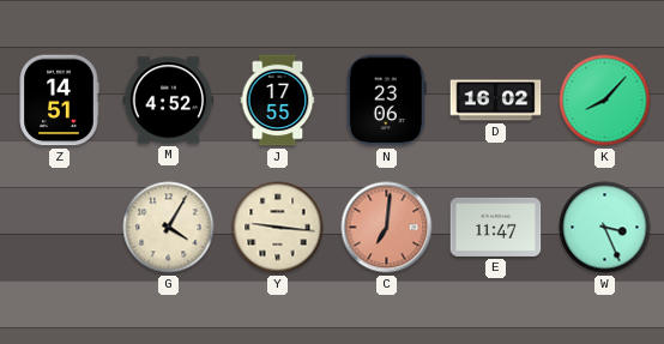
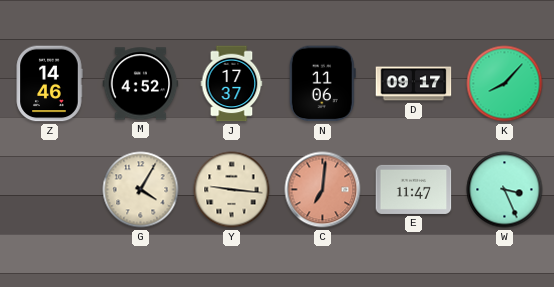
Z: 14:51 -> 14:46 (49, 84)
J: 17:55 -> 17:37 (232, 84)
N: 23:06 -> 11:06 (322, 84)
D: 16:02 -> 09:17 (414, 84)
